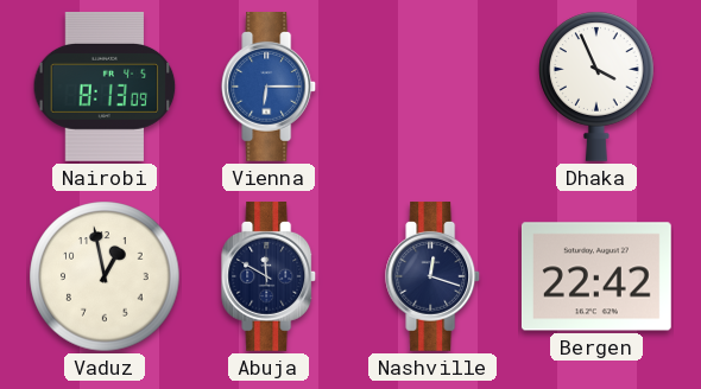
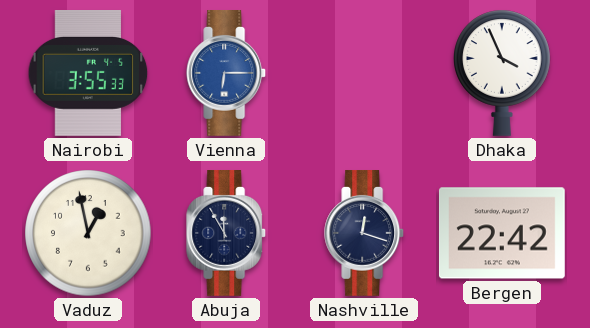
Nairobi: 8:13 -> 3:55 (88, 74)
Abuja: 11:50 -> 11:55 (227, 234)
